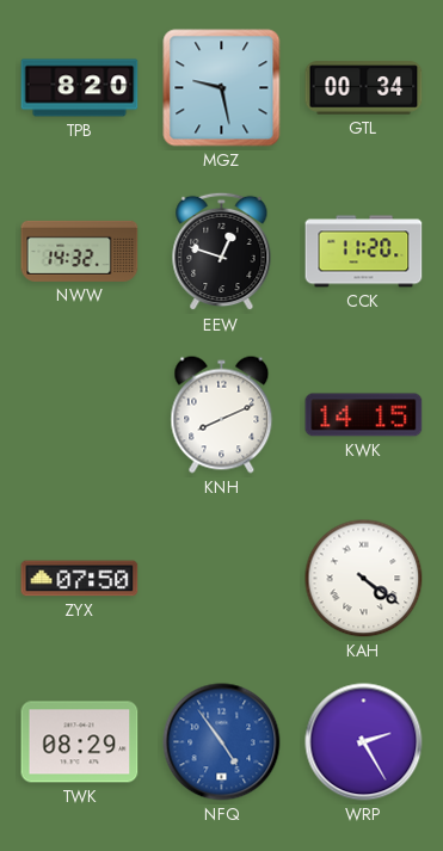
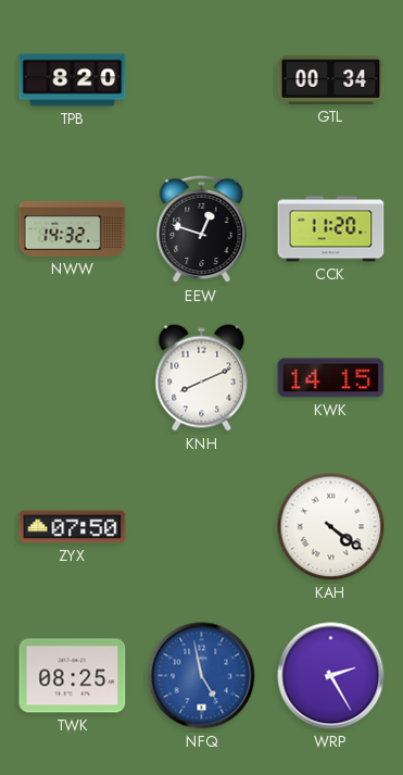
MGZ: 9:28 -> none (222, 88)
TWK: 08:29 -> 08:25 (73, 676)
NFQ: 4:54 -> 4:58 (202, 676)
